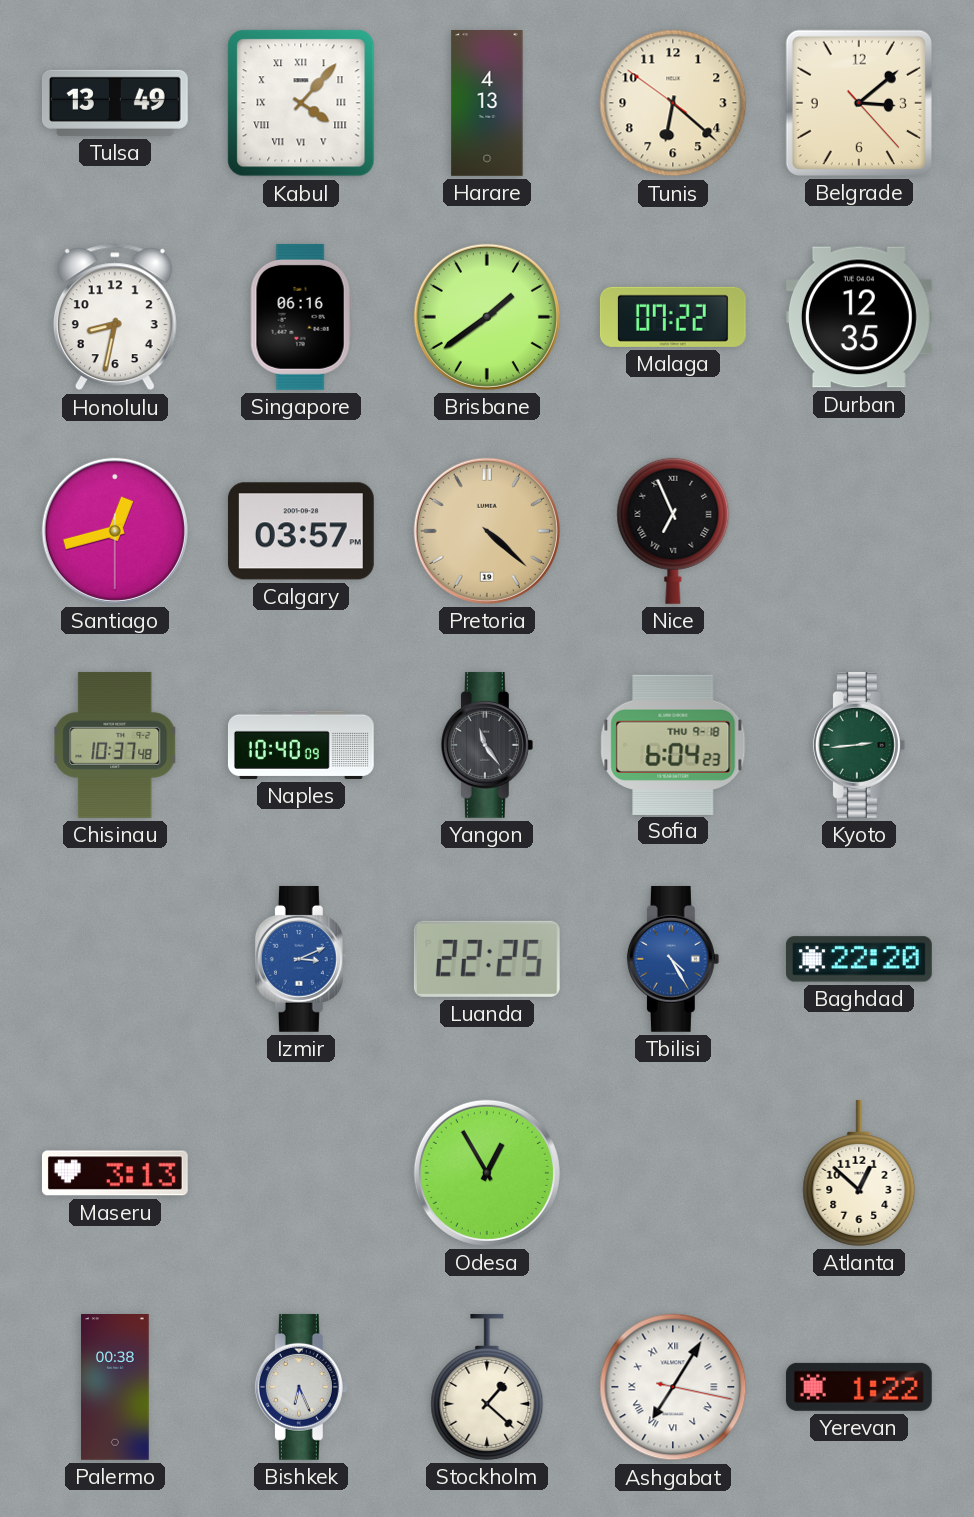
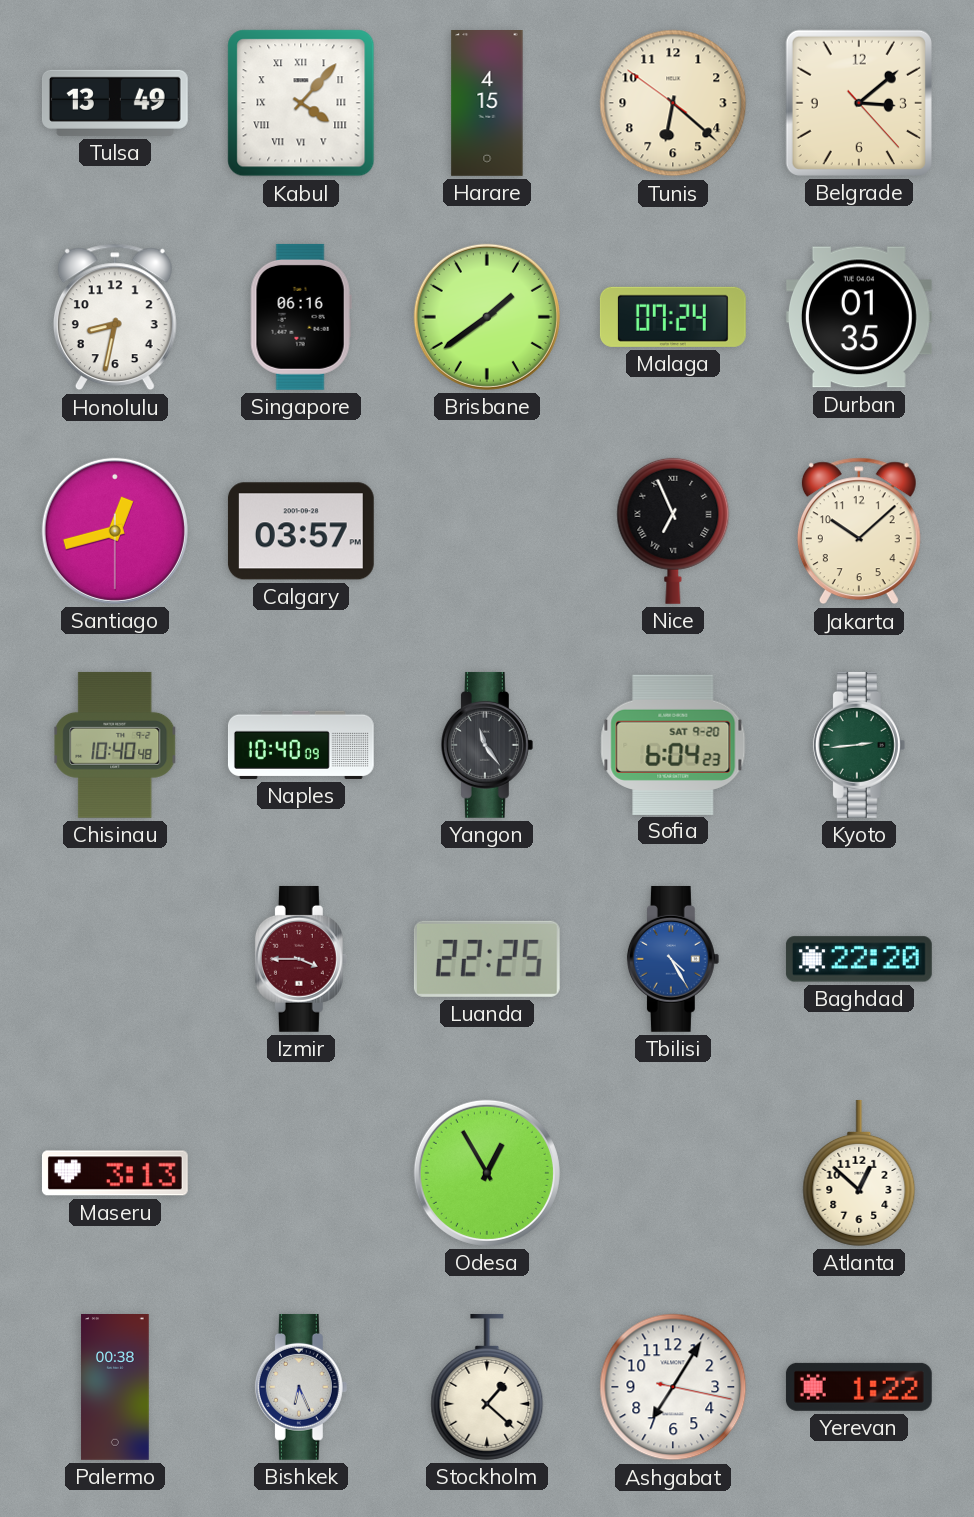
Harare: 4:13 -> 4:15 (487, 104)
Malaga: 07:22 -> 07:24 (673, 317)
Durban: 12:35 -> 01:35 (859, 317)
Pretoria: 4:22 -> none (487, 531)
Jakarta: none -> 10:08 (859, 531)
Chisinau: 10:37 -> 10:40 (115, 745)
Sofia date: THU 9-18 -> SAT 9-20 (673, 744)
Izmir: 3:11 -> 3:45 (301, 959)
Izmir dial: blue -> burgundy (301, 959)
Ashgabat numerals: Roman -> Arabic (673, 1387)
